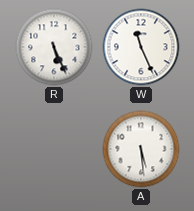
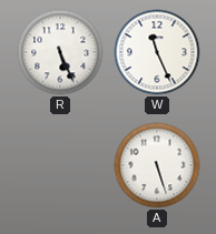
A: 5:29 -> 5:27 (157, 165)
